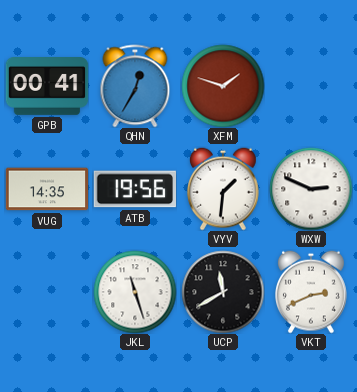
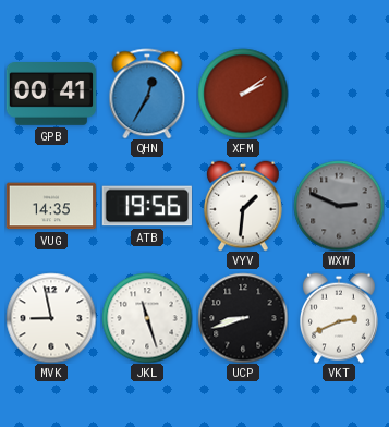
XFM: 1:48 -> 2:09 (243, 94)
WXW dial: white -> grey (339, 206)
MVK: none -> 8:58 (51, 318)
UCP: 11:40 -> 8:42 (243, 318)
